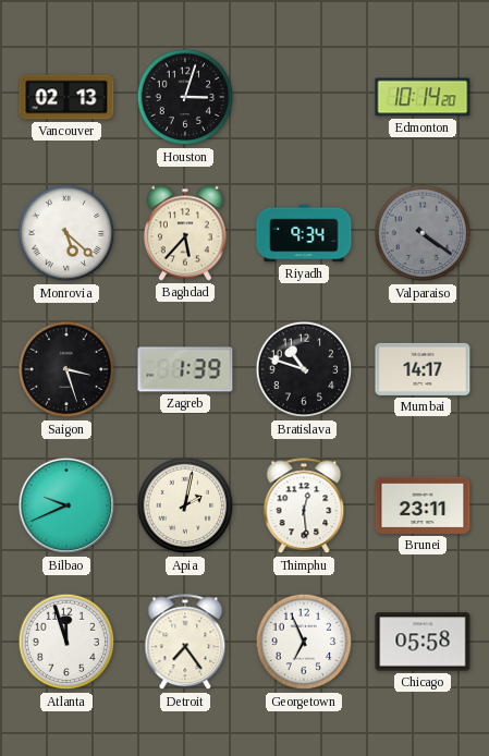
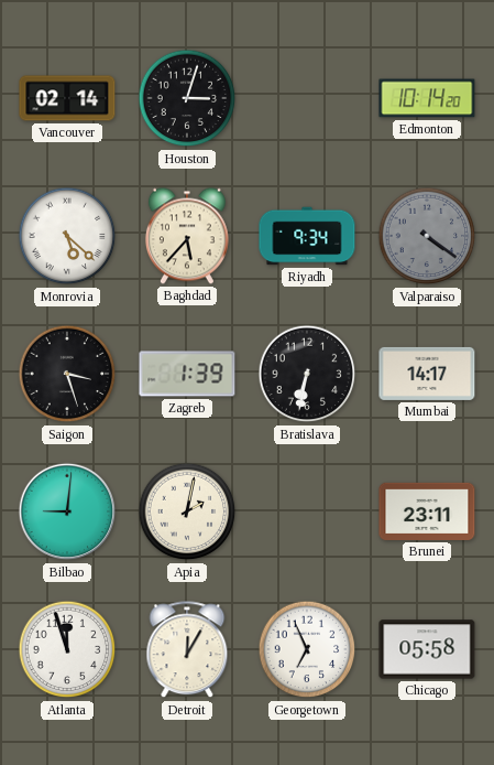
Vancouver: 02:13 -> 02:14 (67, 98)
Bratislava: 10:48 -> 6:32 (307, 374)
Bilbao: 9:41 -> 9:01 (67, 511)
Thimphu: 12:29 -> none (304, 507)
Detroit: 7:24 -> 12:05 (187, 650)
